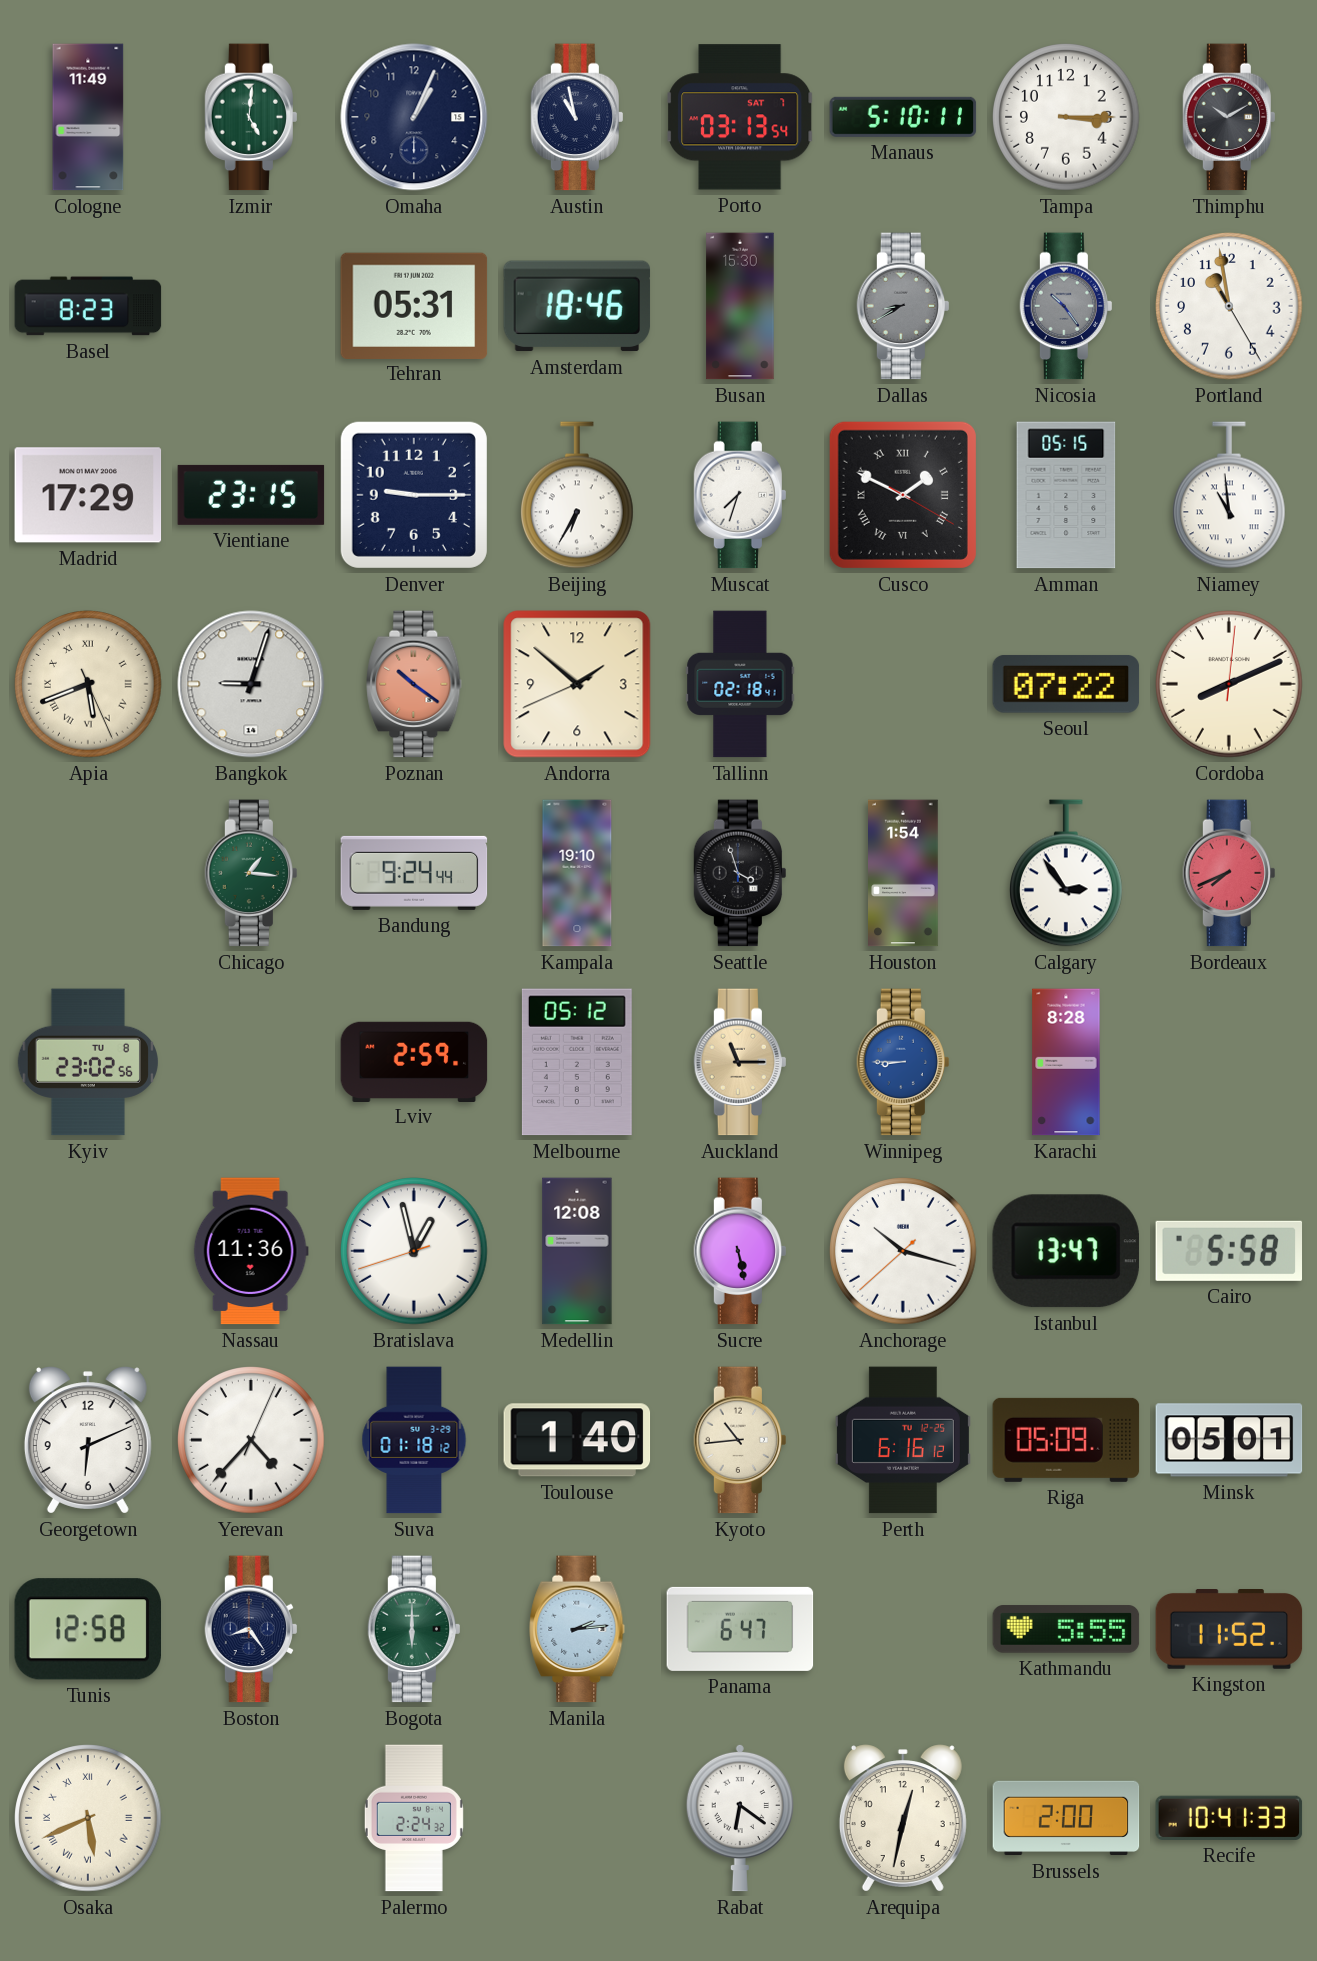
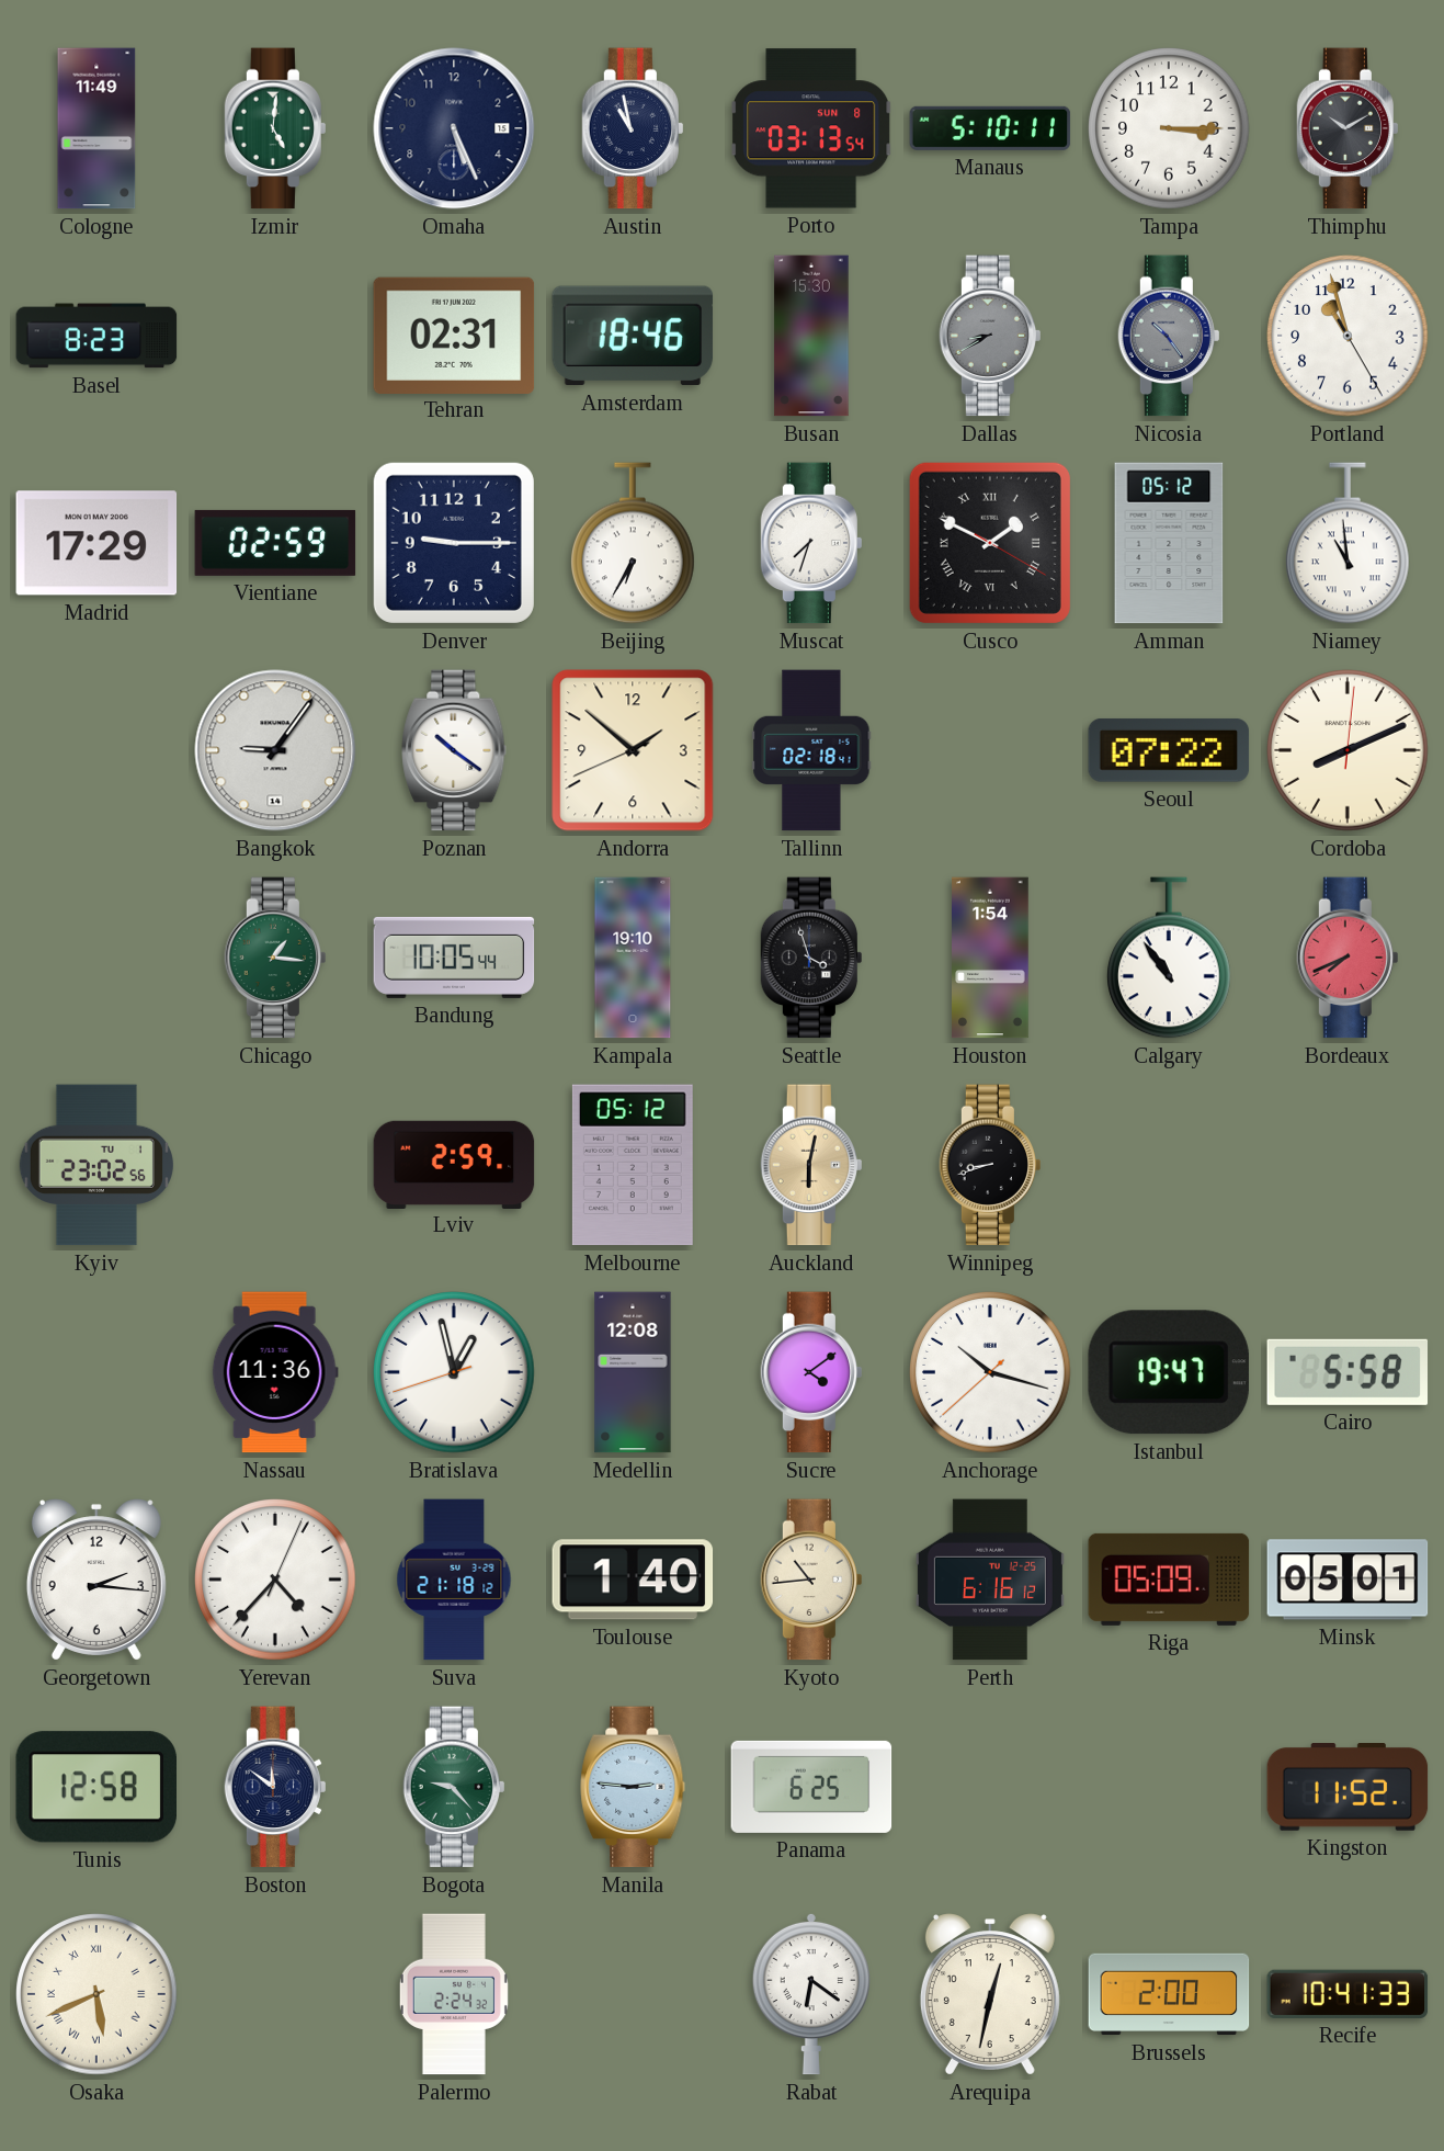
Omaha: 1:04 -> 5:26 (454, 128)
Porto date: SAT 7 -> SUN 8 (811, 128)
Tehran: 05:31 -> 02:31 (454, 335)
Portland: 10:58 -> 10:57 (1348, 336)
Vientiane: 23:15 -> 02:59 (275, 543)
Amman: 05:15 -> 05:12 (1169, 543)
Apia: 5:41 -> none (88, 684)
Bangkok: 9:03 -> 9:06 (275, 750)
Poznan dial: salmon -> white (454, 750)
Bandung: 9:24 -> 10:05 (454, 958)
Calgary: 2:54 -> 10:54 (1170, 958)
Kyiv date: TU 8 -> TU 1 (96, 1165)
Auckland: 11:15 -> 6:02 (810, 1165)
Winnipeg: 8:45 -> 8:42 (989, 1165)
Winnipeg dial: blue -> black (989, 1165)
Karachi: 8:28 -> none (1066, 1062)
Sucre: 5:28 -> 4:09 (810, 1372)
Istanbul: 13:47 -> 19:47 (1169, 1372)
Georgetown: 6:11 -> 2:16 (96, 1580)
Suva: 01:18 -> 21:18 (454, 1580)
Boston: 8:24 -> 11:51 (274, 1787)
Bogota: 6:00 -> 9:23 (453, 1787)
Manila: 2:14 -> 2:46 (633, 1787)
Panama: 6:47 -> 6:25 (811, 1787)
Kathmandu: 5:55 -> none (1066, 1629)
